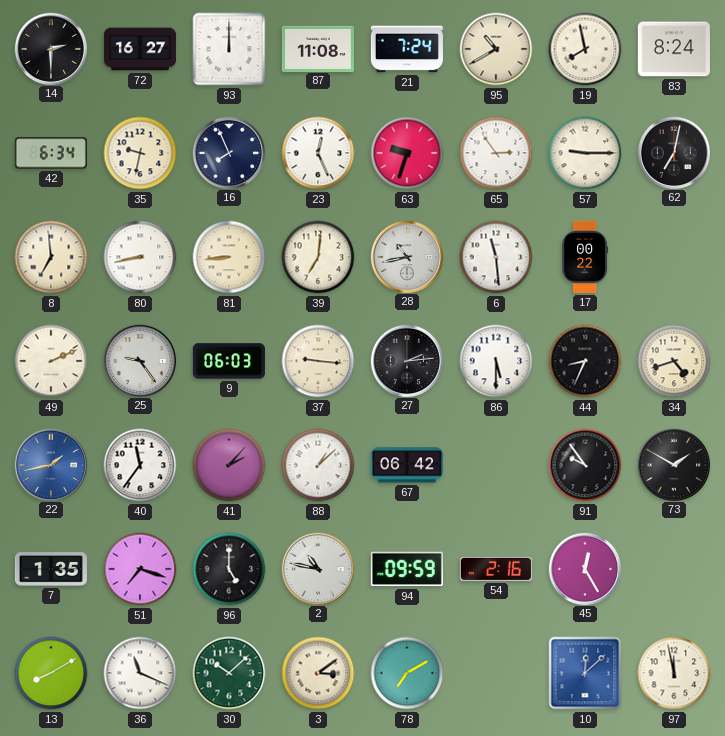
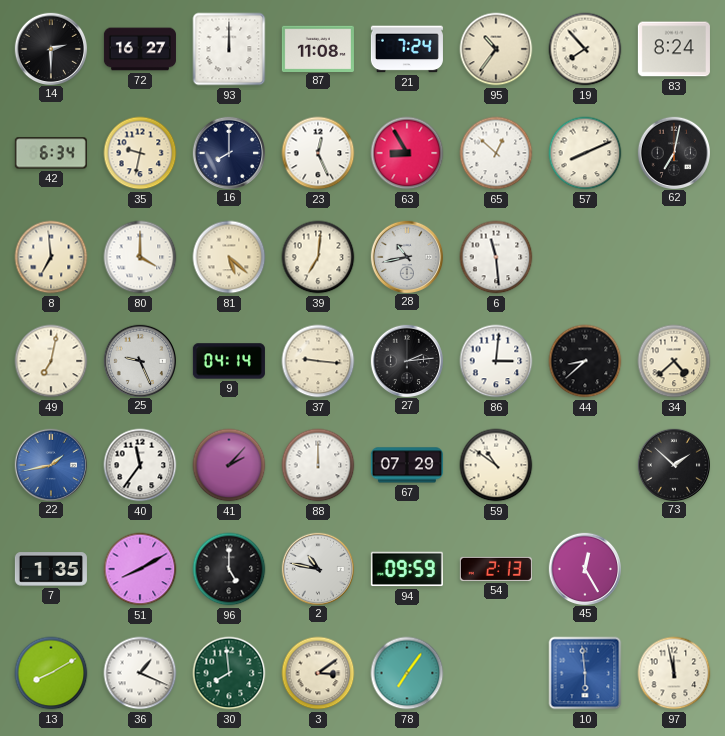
95: 10:40 -> 10:36 (496, 49)
19: 7:58 -> 7:53 (585, 49)
16: 7:56 -> 8:00 (228, 152)
63: 9:33 -> 8:55 (407, 153)
65: 2:54 -> 12:52 (496, 153)
57: 9:15 -> 8:11 (585, 153)
80: 8:43 -> 4:00 (140, 257)
81: 8:44 -> 5:22 (229, 257)
17: 00:22 -> none (585, 257)
49: 2:11 -> 7:02 (51, 361)
25: 9:24 -> 9:26 (139, 360)
9: 06:03 -> 04:14 (229, 361)
86: 5:30 -> 3:01 (496, 361)
44: 8:34 -> 8:38 (585, 361)
34: 4:42 -> 4:38 (674, 361)
88: 1:08 -> 12:00 (318, 465)
67: 06:42 -> 07:29 (407, 465)
59: none -> 10:51 (496, 465)
91: 9:54 -> none (585, 465)
73: 1:50 -> 1:52 (673, 464)
51: 7:18 -> 8:10 (140, 569)
54: 2:16 -> 2:13 (496, 569)
36: 11:19 -> 1:19 (140, 673)
30: 10:08 -> 7:59 (229, 673)
78: 7:10 -> 7:06 (407, 673)
10: 12:08 -> 5:59 (585, 673)
